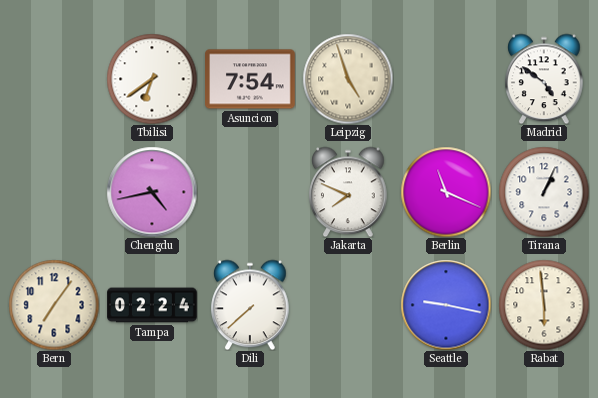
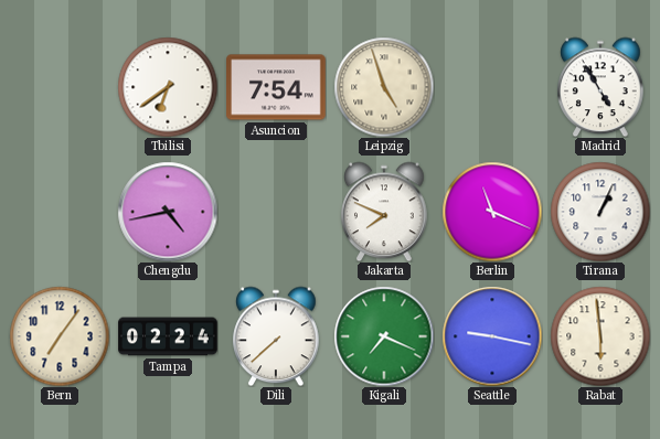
Madrid: 4:51 -> 4:55 (600, 87)
Kigali: none -> 7:19 (384, 336)
